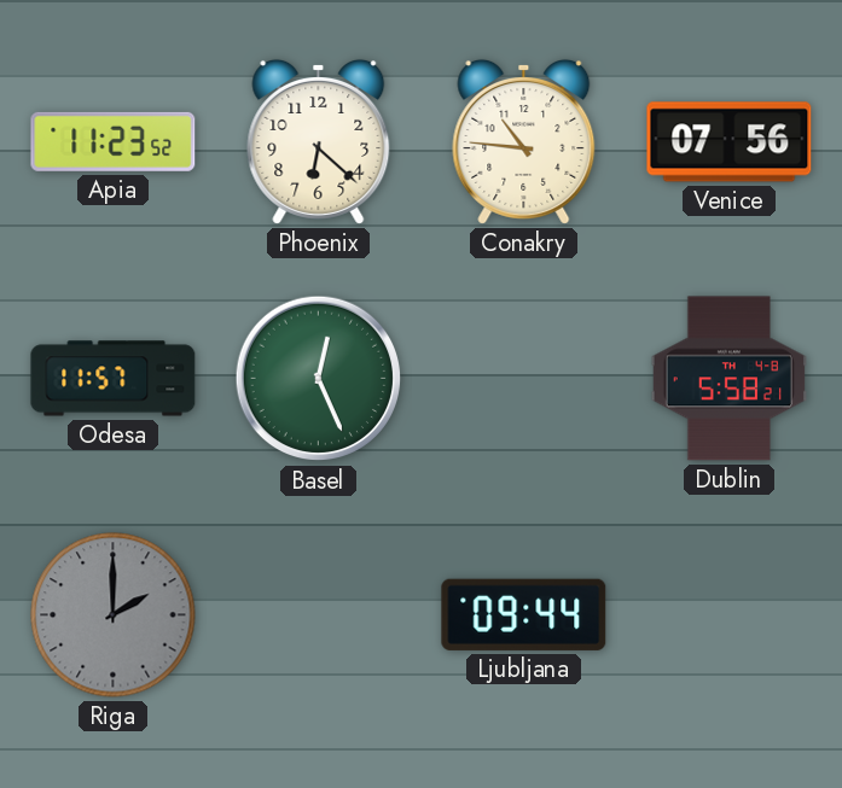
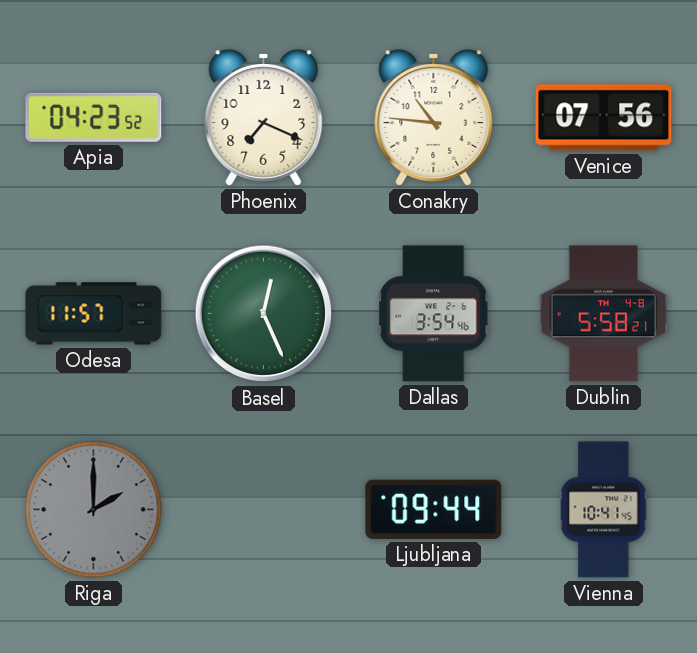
Apia: 11:23 -> 04:23 (94, 117)
Phoenix: 6:22 -> 7:19 (264, 118)
Dallas: none -> 3:54 (434, 314)
Vienna: none -> 10:41 (604, 510)
